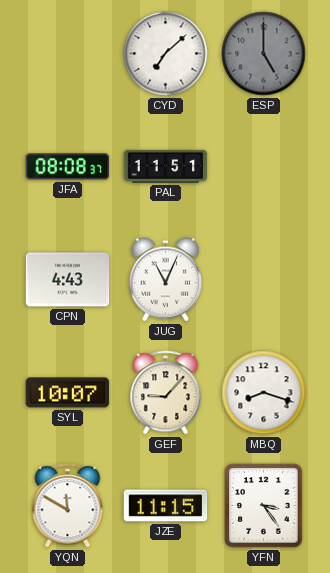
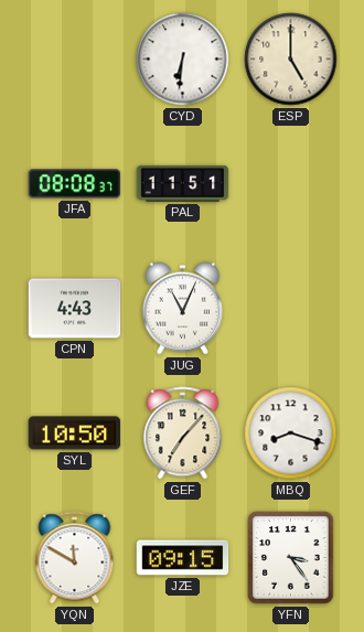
CYD: 7:08 -> 6:31 (183, 60)
ESP dial: grey -> cream (291, 60)
SYL: 10:07 -> 10:50 (75, 433)
GEF: 9:07 -> 7:07 (183, 433)
JZE: 11:15 -> 09:15 (183, 558)
